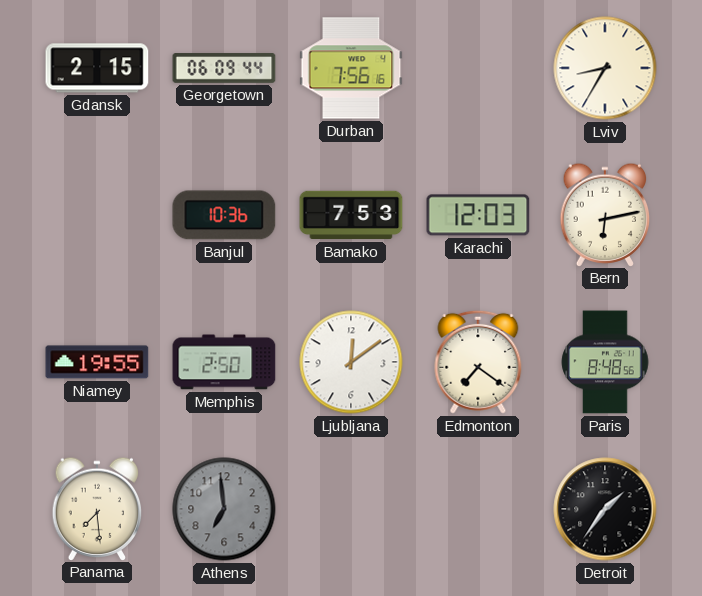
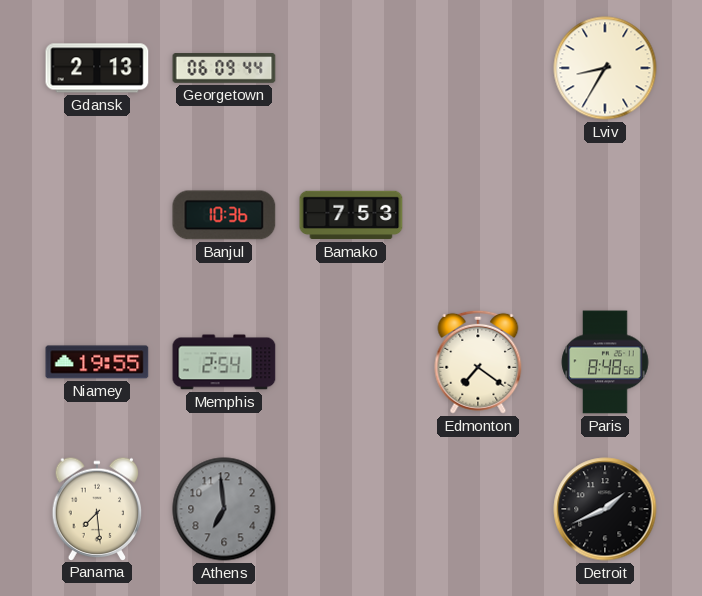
Gdansk: 2:15 -> 2:13 (97, 68)
Durban: 7:56 -> none (351, 68)
Karachi: 12:03 -> none (478, 215)
Bern: 6:13 -> none (605, 214)
Memphis: 2:50 -> 2:54 (224, 362)
Ljubljana: 12:09 -> none (351, 362)
Detroit: 1:36 -> 1:41 (605, 509)
